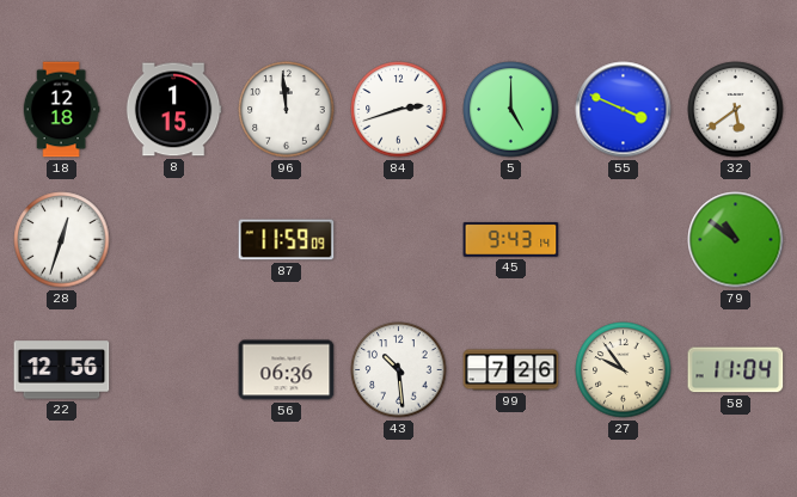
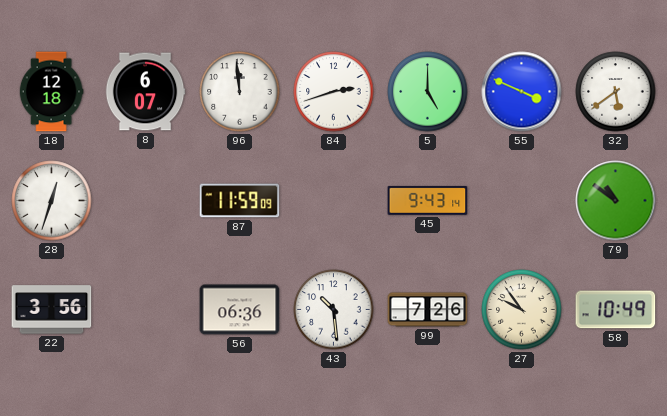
8: 1:15 -> 6:07 (145, 92)
22: 12:56 -> 3:56 (52, 310)
58: 11:04 -> 10:49 (616, 310)
